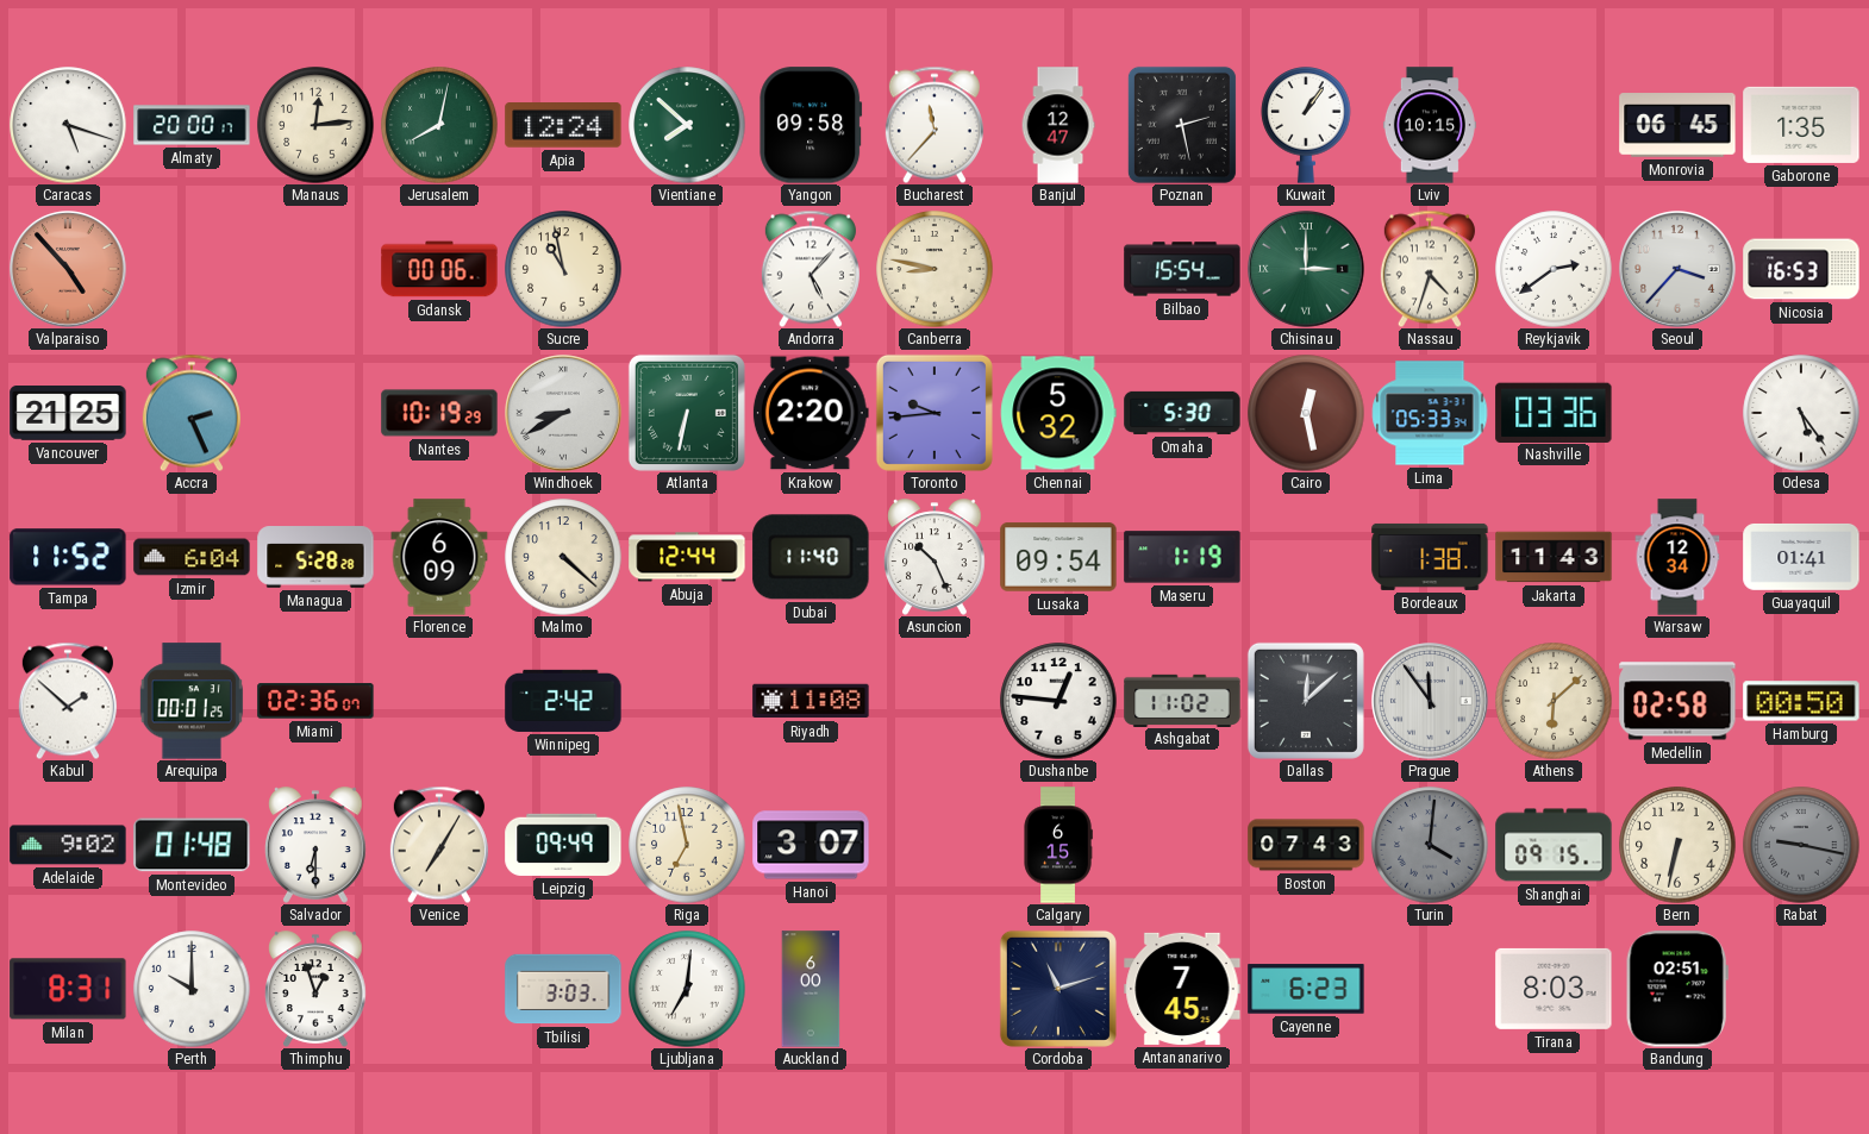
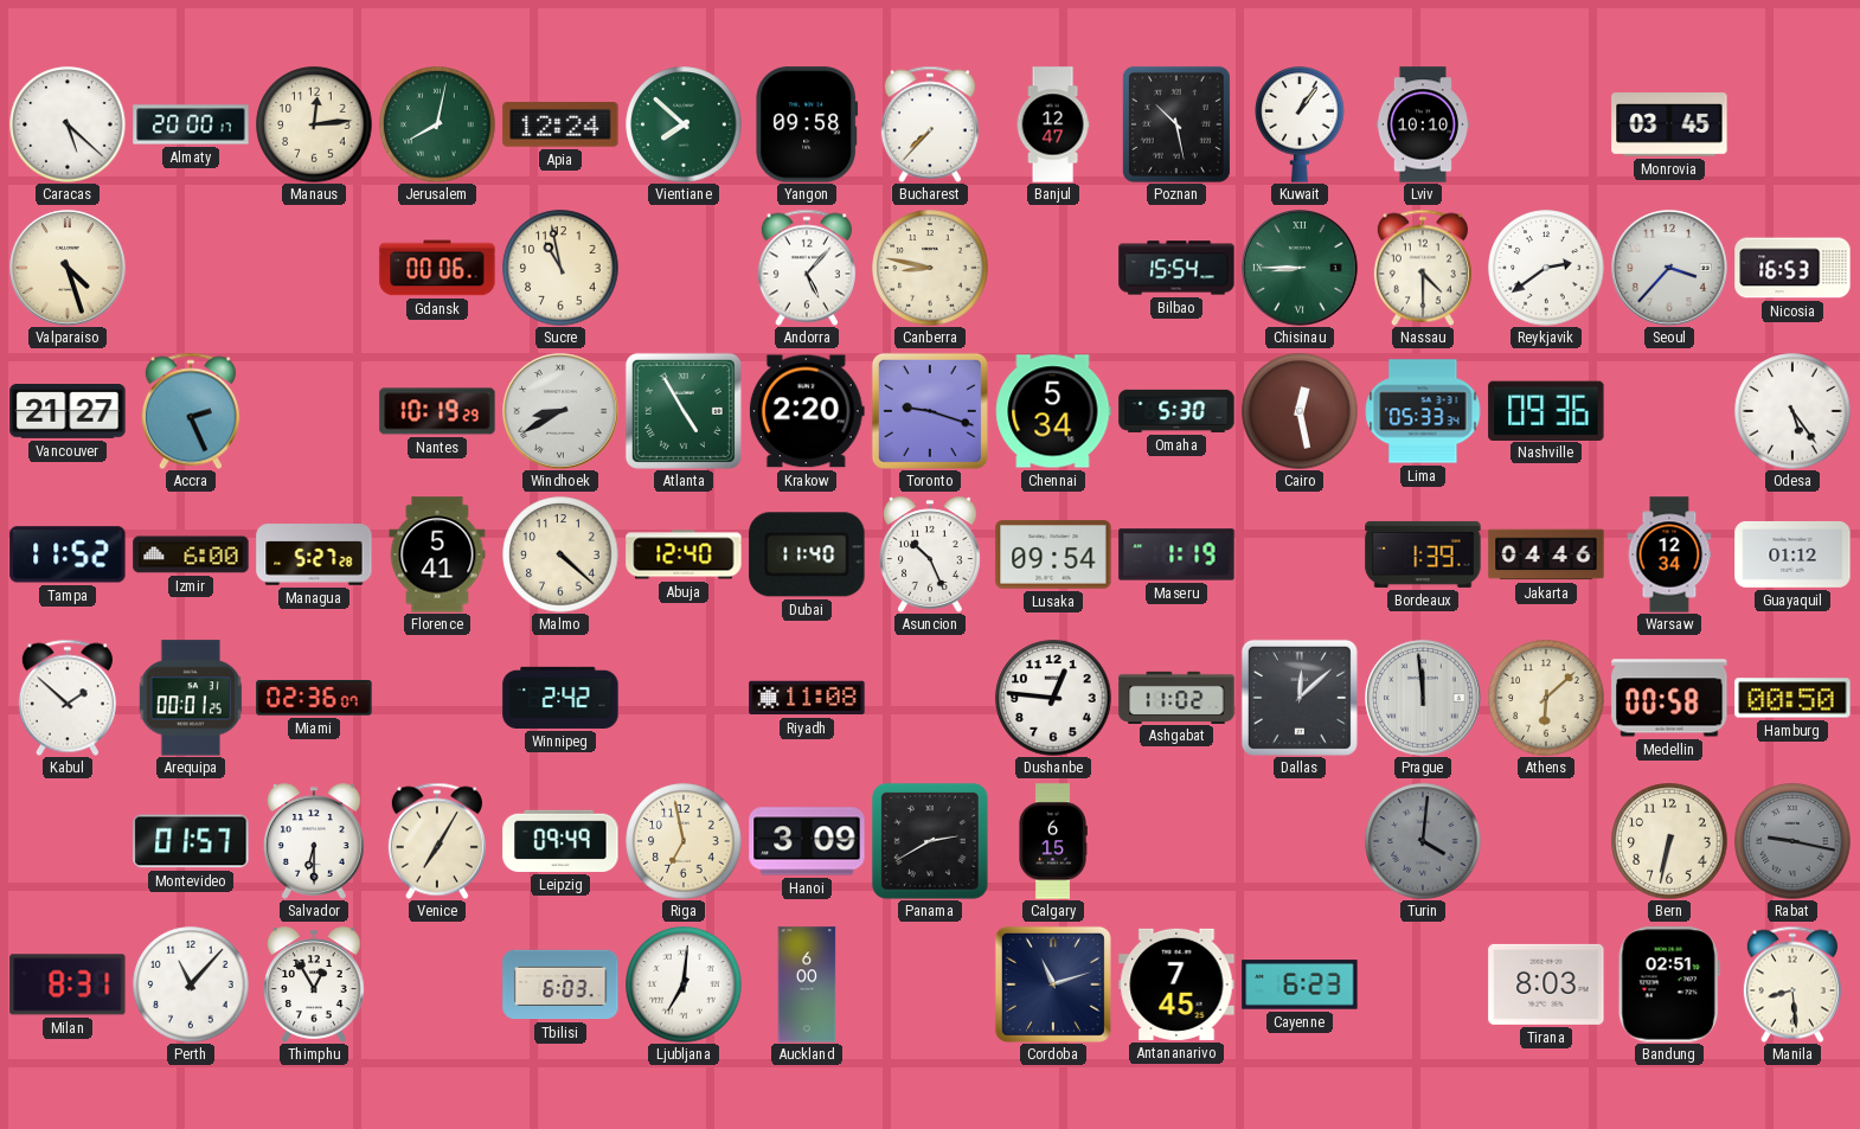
Caracas: 5:18 -> 5:22 (68, 124)
Bucharest: 11:37 -> 7:37 (930, 124)
Poznan: 2:28 -> 10:28 (1176, 124)
Lviv: 10:15 -> 10:10 (1423, 124)
Monrovia: 06:45 -> 03:45 (1669, 124)
Gaborone: 1:35 -> none (1801, 125)
Valparaiso: 4:53 -> 4:27 (68, 268)
Valparaiso dial: salmon -> cream (68, 268)
Chisinau: 3:00 -> 8:45 (1300, 268)
Nassau: 4:33 -> 4:30 (1423, 268)
Vancouver: 21:25 -> 21:27 (68, 412)
Atlanta: 6:32 -> 4:55 (684, 411)
Toronto: 9:44 -> 9:18 (930, 411)
Chennai: 5:32 -> 5:34 (1053, 411)
Nashville: 03:36 -> 09:36 (1546, 410)
Izmir: 6:04 -> 6:00 (191, 554)
Managua: 5:28 -> 5:27 (314, 554)
Florence: 6:09 -> 5:41 (437, 554)
Abuja: 12:44 -> 12:40 (684, 554)
Bordeaux: 1:38 -> 1:39 (1423, 554)
Jakarta: 11:43 -> 04:46 (1546, 554)
Guayaquil: 01:41 -> 01:12 (1792, 554)
Prague: 11:54 -> 11:59 (1423, 698)
Medellin: 02:58 -> 00:58 (1669, 698)
Adelaide: 9:02 -> none (68, 845)
Montevideo: 01:48 -> 01:57 (191, 841)
Hanoi: 3:07 -> 3:09 (807, 841)
Panama: none -> 2:40 (930, 841)
Boston: 07:43 -> none (1306, 845)
Shanghai: 09:15 -> none (1554, 845)
Perth: 10:00 -> 11:07 (191, 984)
Thimphu: 12:57 -> 12:55 (315, 984)
Tbilisi: 3:03 -> 6:03 (560, 984)
Manila: none -> 8:29 (1792, 984)
